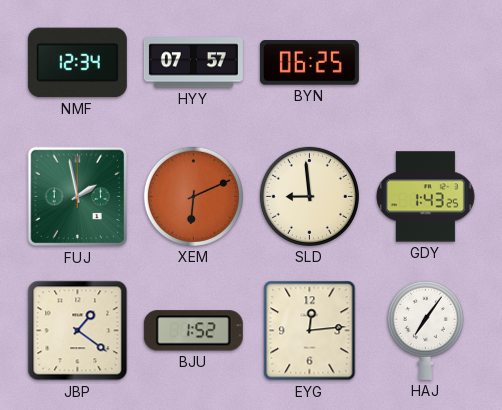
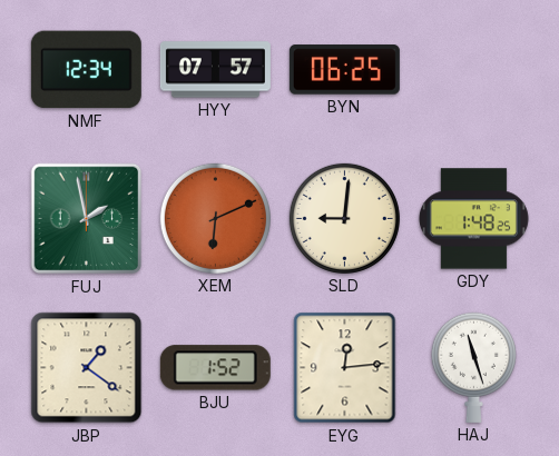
SLD: 8:59 -> 9:01 (344, 218)
GDY: 1:43 -> 1:48 (473, 219)
HAJ: 7:06 -> 11:27 (473, 367)
